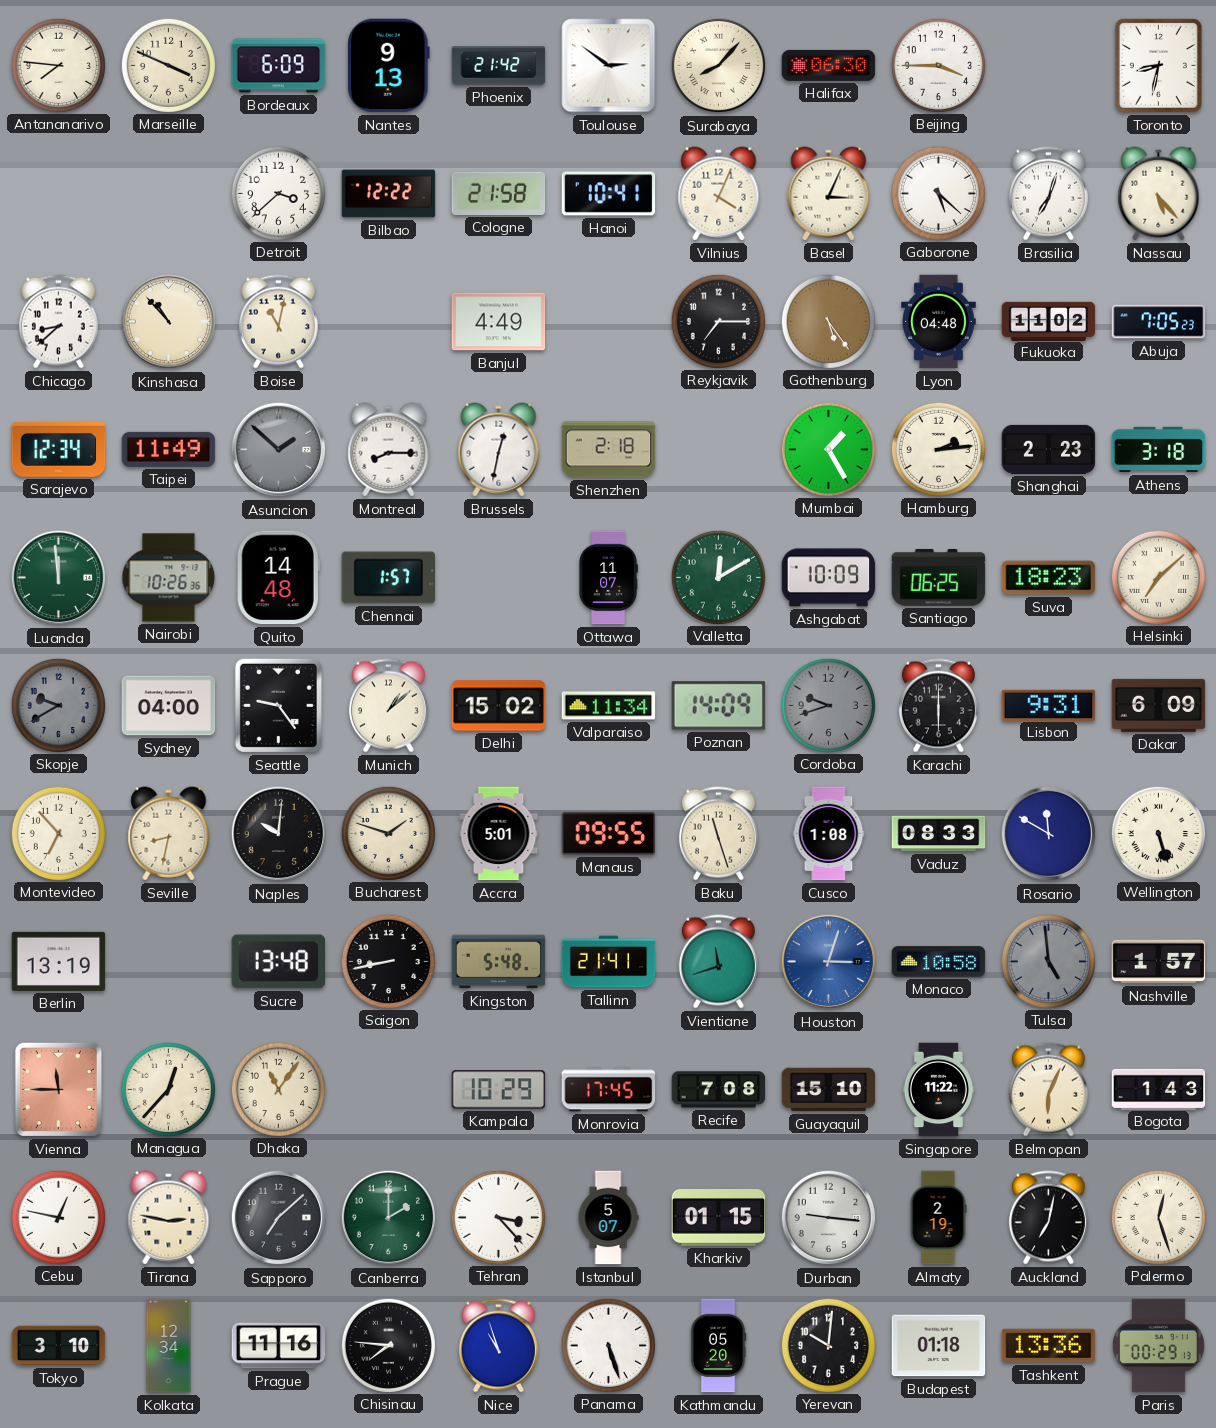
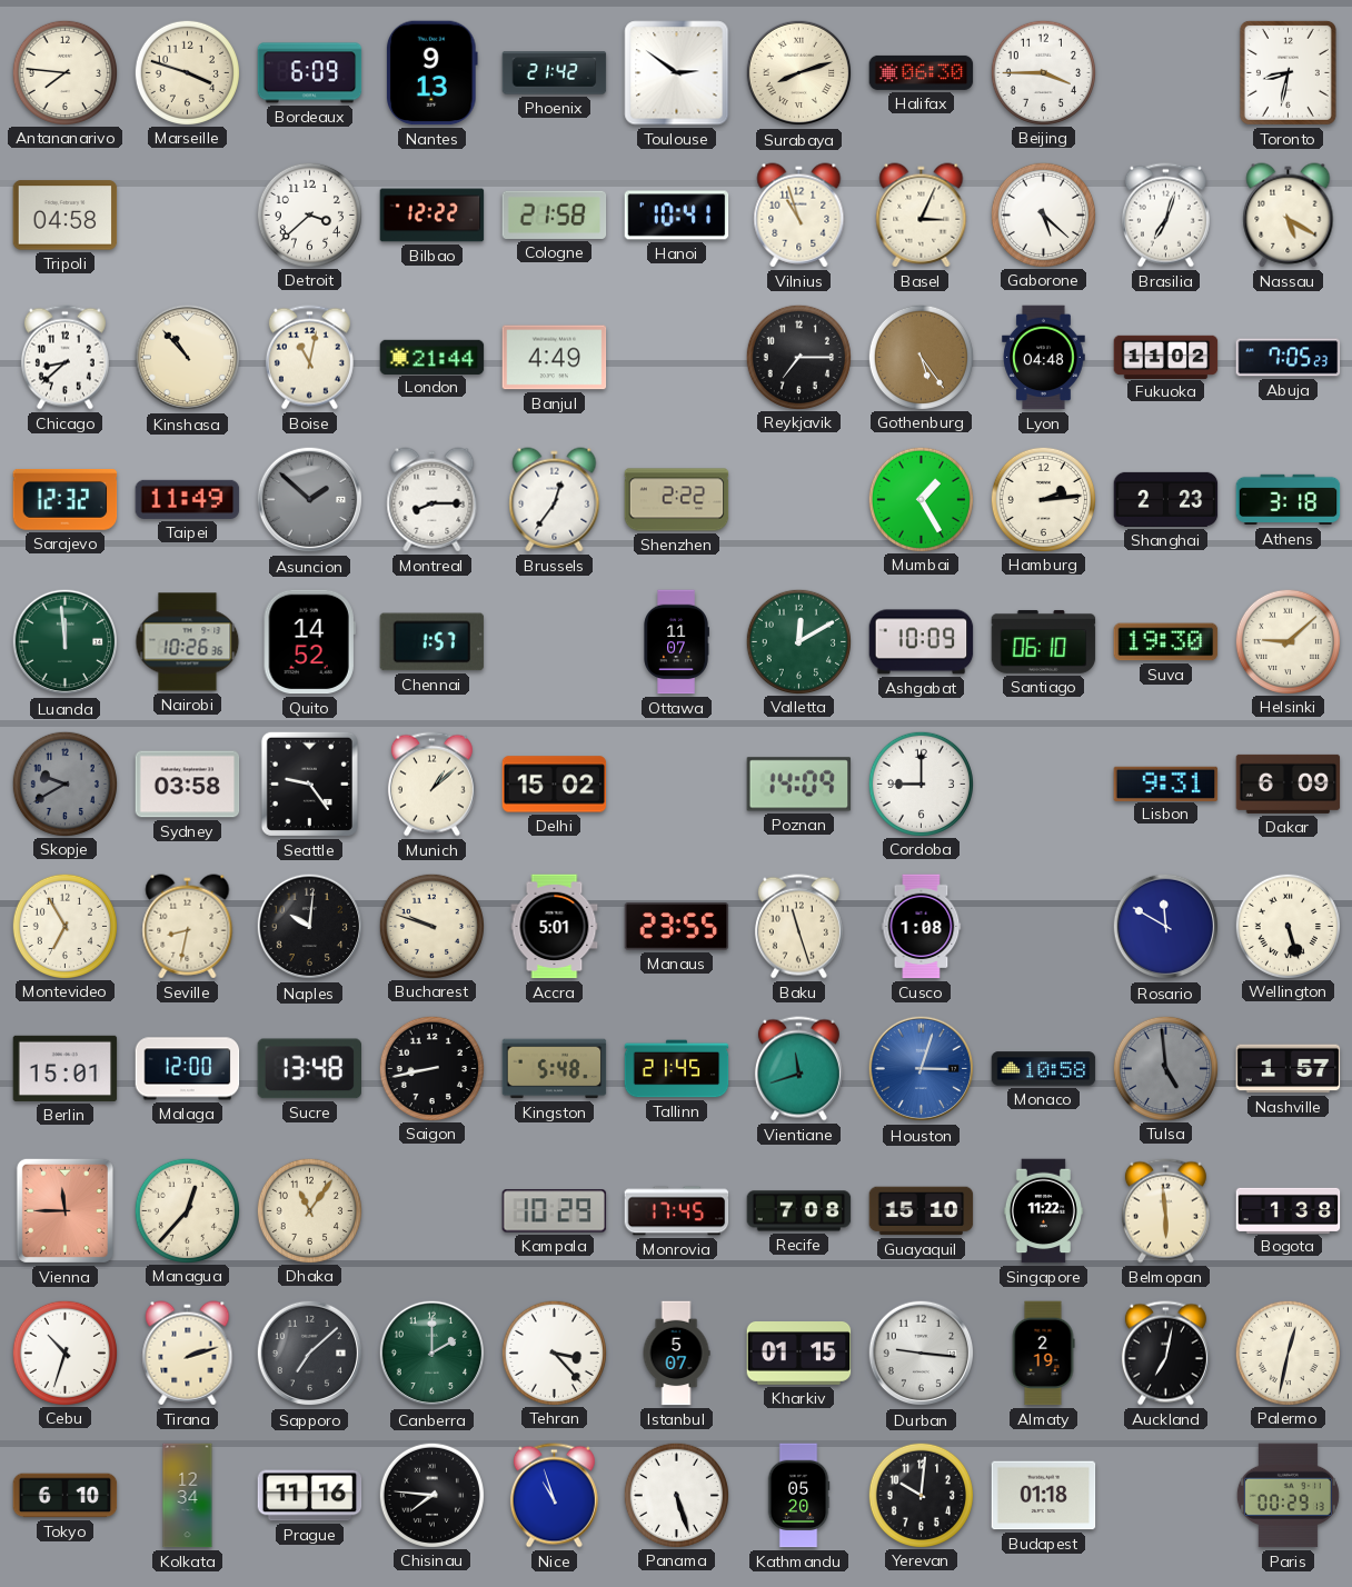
Marseille: 3:49 -> 3:48 (187, 72)
Surabaya: 8:07 -> 8:12 (799, 73)
Tripoli: none -> 04:58 (66, 216)
Vilnius: 4:04 -> 10:57 (799, 216)
Nassau: 5:23 -> 5:20 (1289, 216)
London: none -> 21:44 (433, 357)
Sarajevo: 12:34 -> 12:32 (66, 499)
Brussels: 12:32 -> 12:36 (555, 500)
Shenzhen: 2:18 -> 2:22 (677, 500)
Quito: 14:48 -> 14:52 (309, 642)
Santiago: 06:25 -> 06:10 (1044, 642)
Suva: 18:23 -> 19:30 (1166, 642)
Helsinki: 7:08 -> 9:08 (1288, 641)
Sydney: 04:00 -> 03:58 (188, 785)
Valparaiso: 11:34 -> none (609, 706)
Cordoba: 9:42 -> 9:00 (921, 783)
Cordoba dial: grey -> white (921, 783)
Karachi: 6:00 -> none (938, 706)
Montevideo: 6:53 -> 6:55 (64, 926)
Bucharest: 1:48 -> 9:48 (431, 926)
Manaus: 09:55 -> 23:55 (677, 927)
Vaduz: 08:33 -> none (939, 834)
Berlin: 13:19 -> 15:01 (66, 1068)
Malaga: none -> 12:00 (188, 1069)
Tallinn: 21:41 -> 21:45 (677, 1069)
Belmopan: 6:04 -> 5:59 (1165, 1211)
Bogota: 1:43 -> 1:38 (1289, 1210)
Cebu: 12:47 -> 10:33 (64, 1353)
Tirana: 2:47 -> 2:12 (188, 1354)
Palermo: 12:27 -> 12:32 (1288, 1353)
Tokyo: 3:10 -> 6:10 (66, 1496)
Tashkent: 13:36 -> none (1049, 1346)
